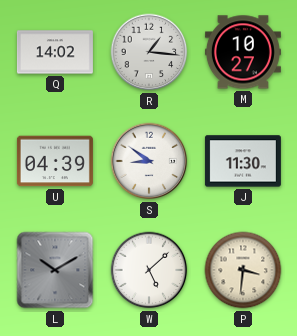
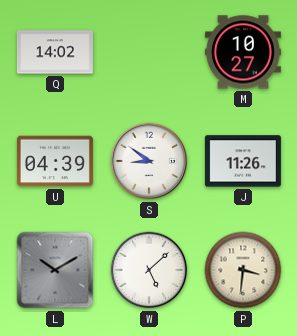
R: 1:16 -> none (149, 52)
J: 11:30 -> 11:26 (243, 161)
